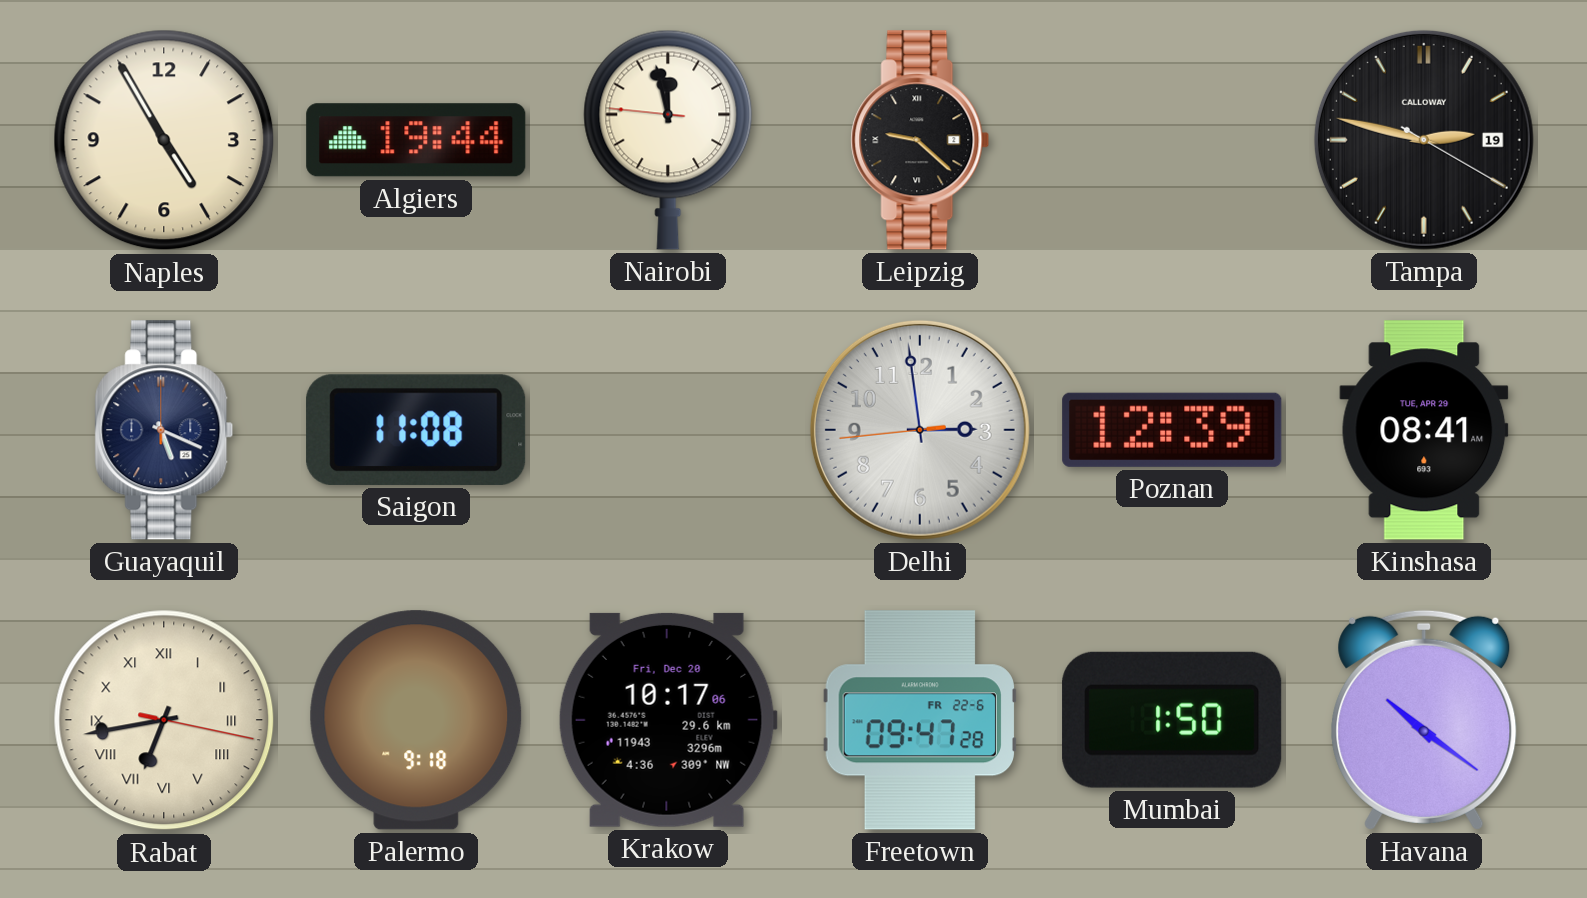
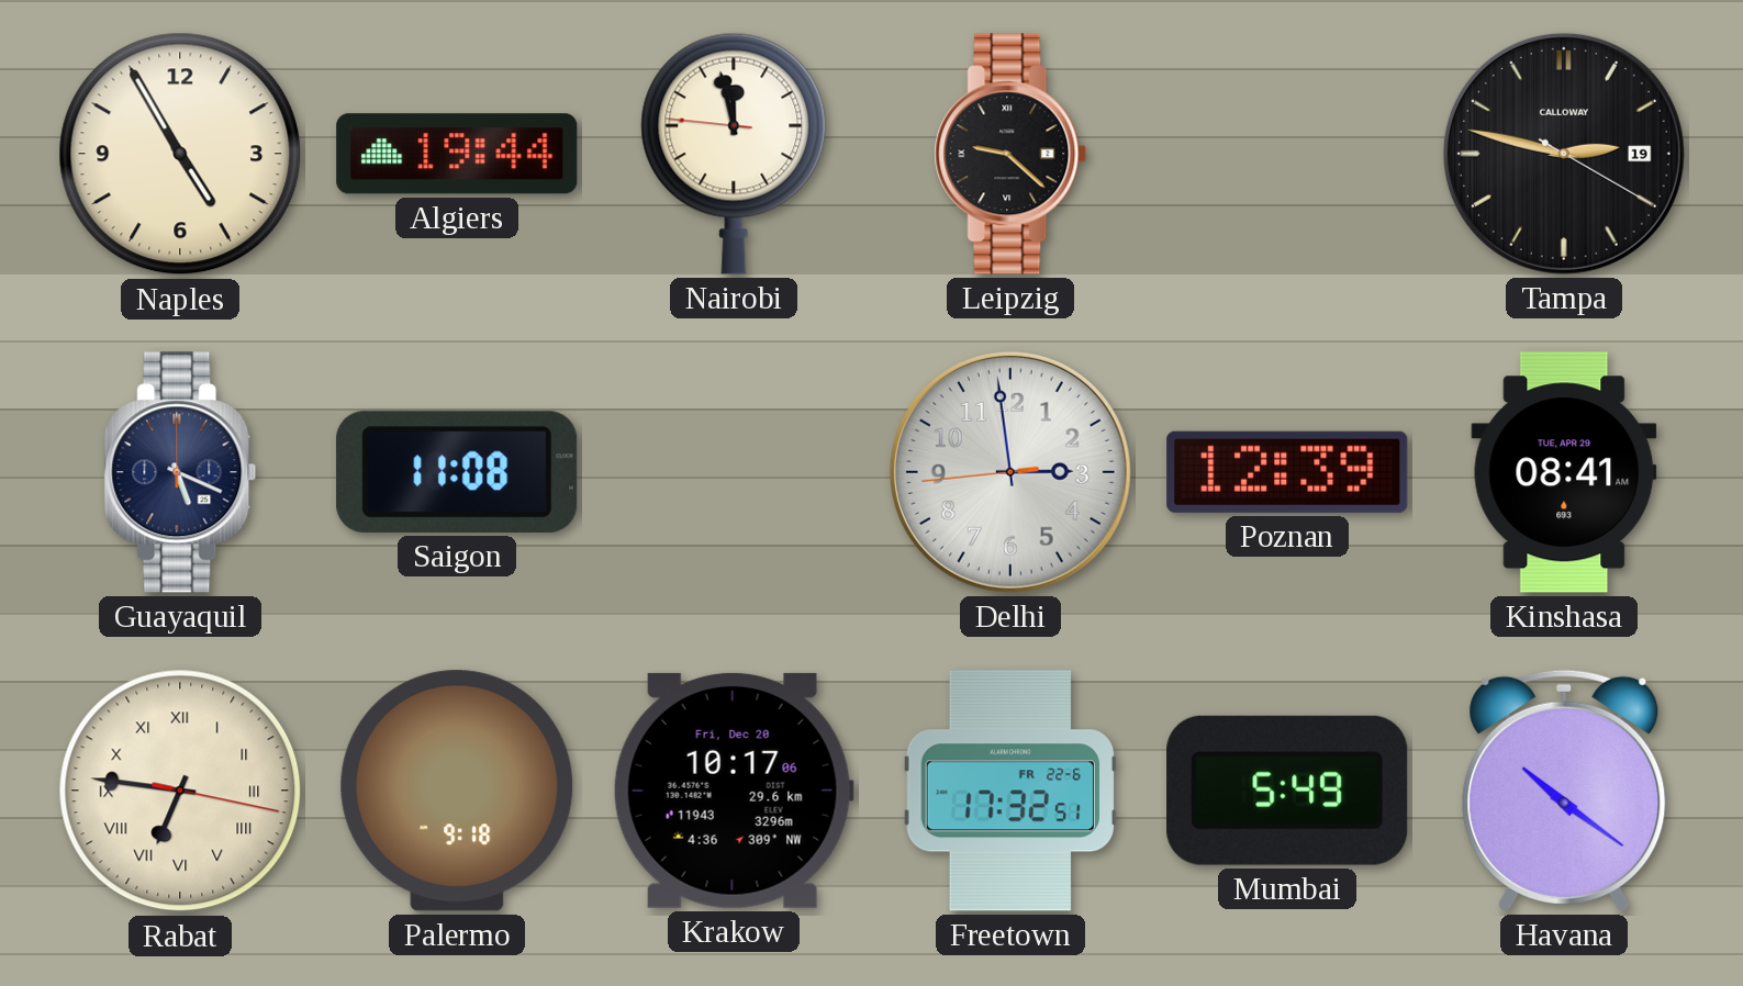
Rabat: 6:43 -> 6:46 (180, 791)
Freetown: 09:47 -> 17:32 (1009, 791)
Mumbai: 1:50 -> 5:49 (1287, 791)
